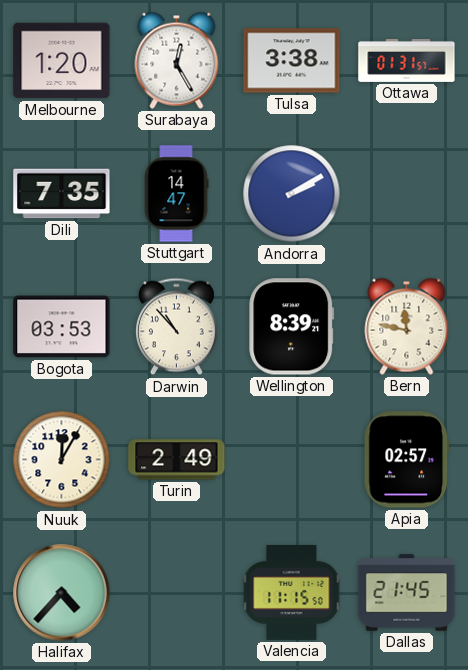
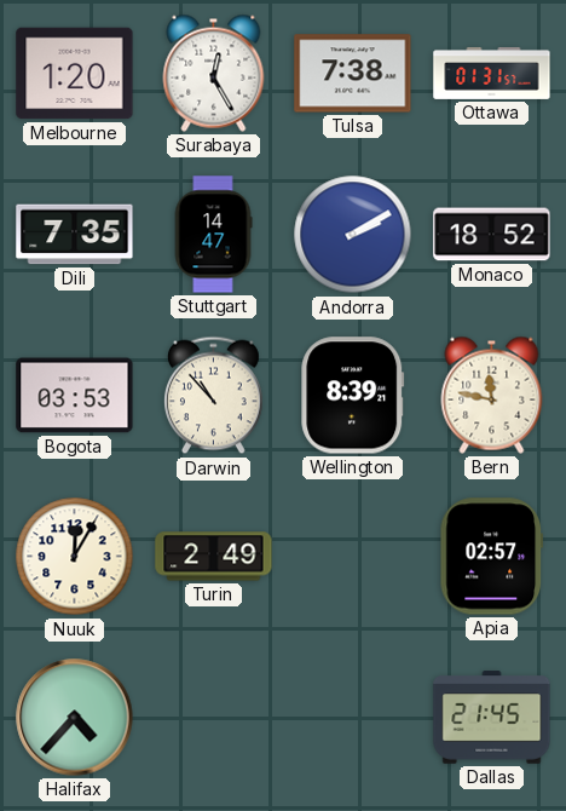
Tulsa: 3:38 -> 7:38 (353, 74)
Monaco: none -> 18:52 (492, 235)
Valencia: 11:15 -> none (292, 592)
